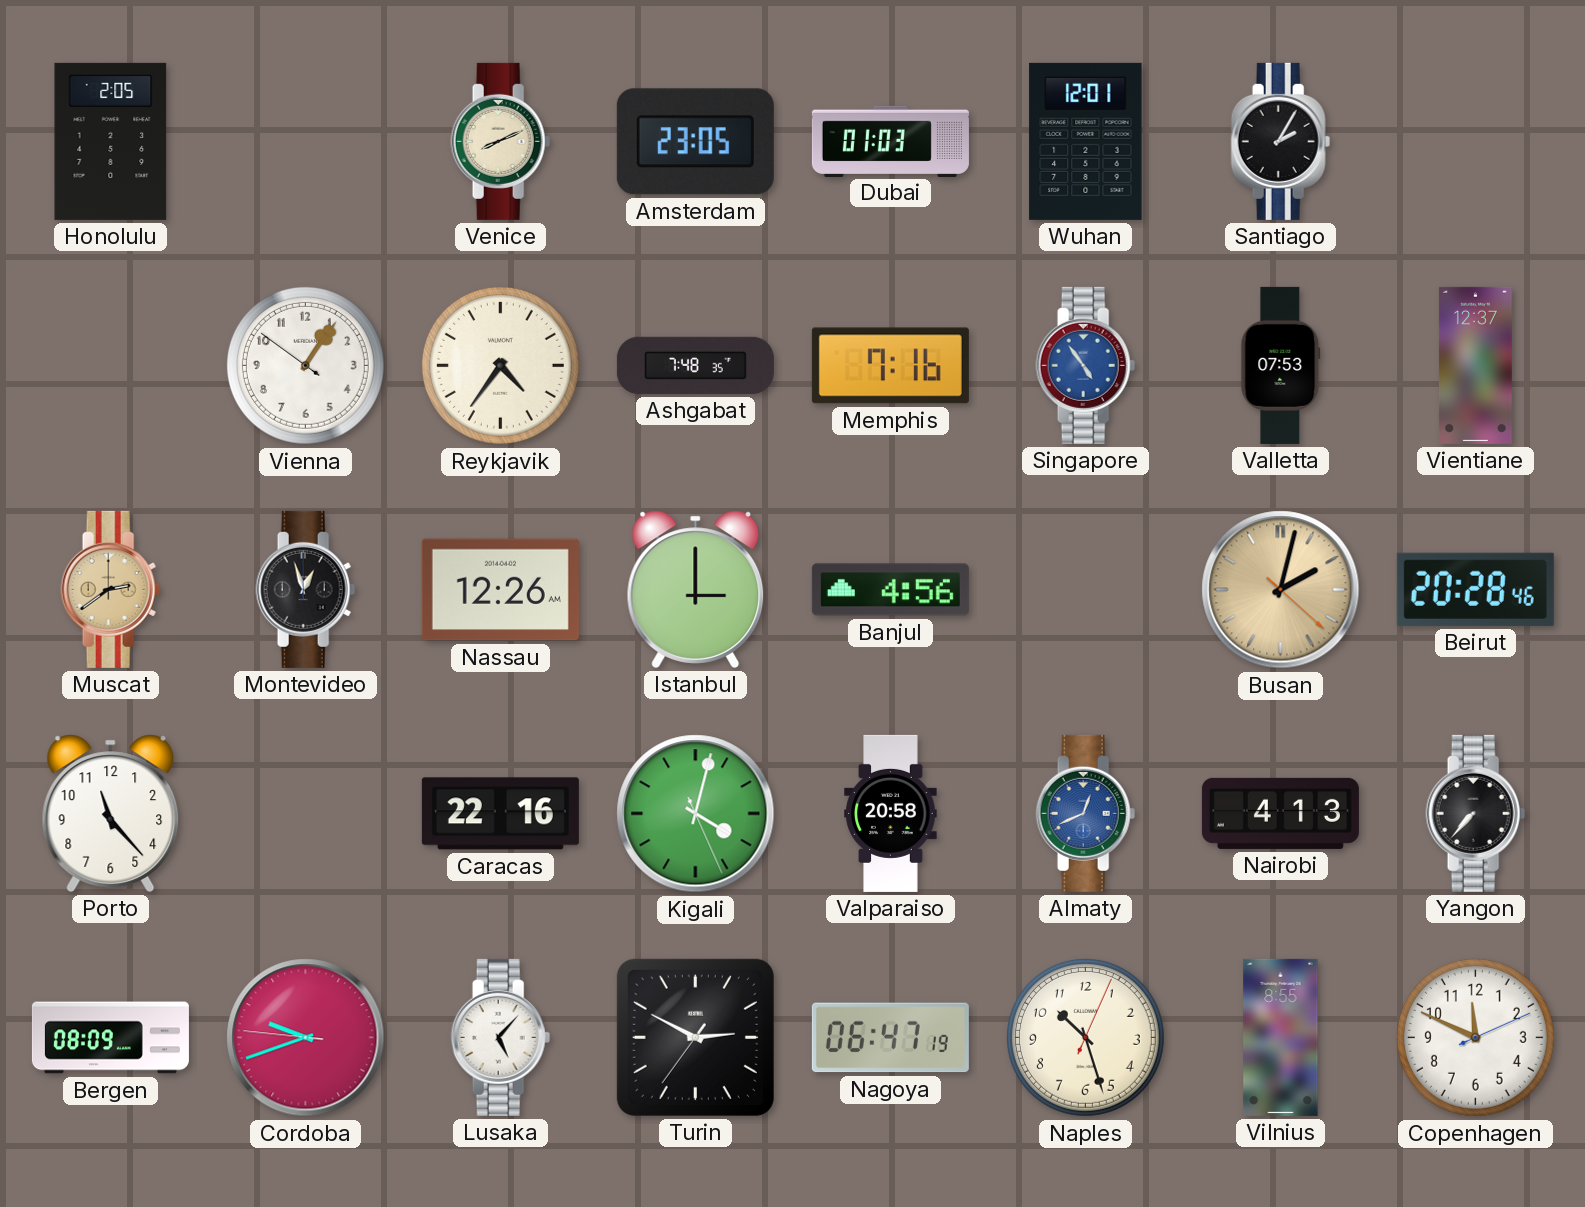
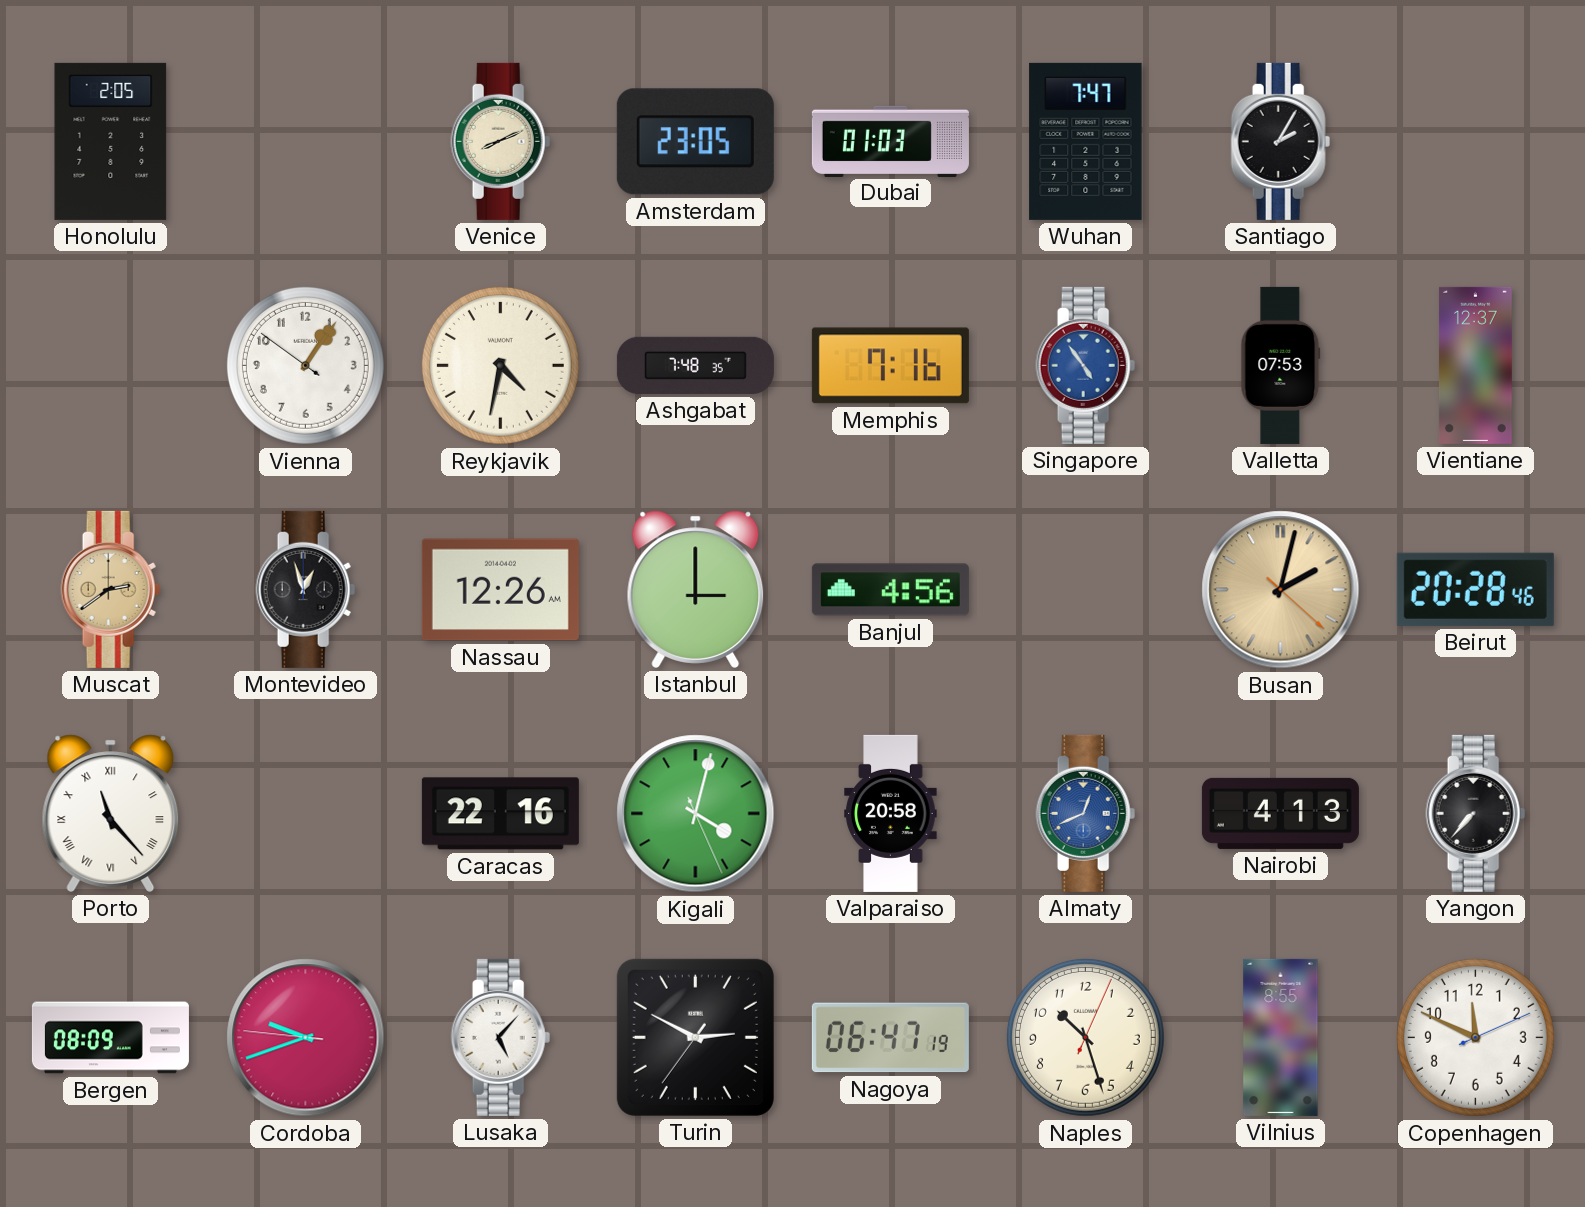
Wuhan: 12:01 -> 7:47 (1086, 141)
Reykjavik: 4:36 -> 4:32 (500, 365)
Porto numerals: Arabic -> Roman (111, 813)
